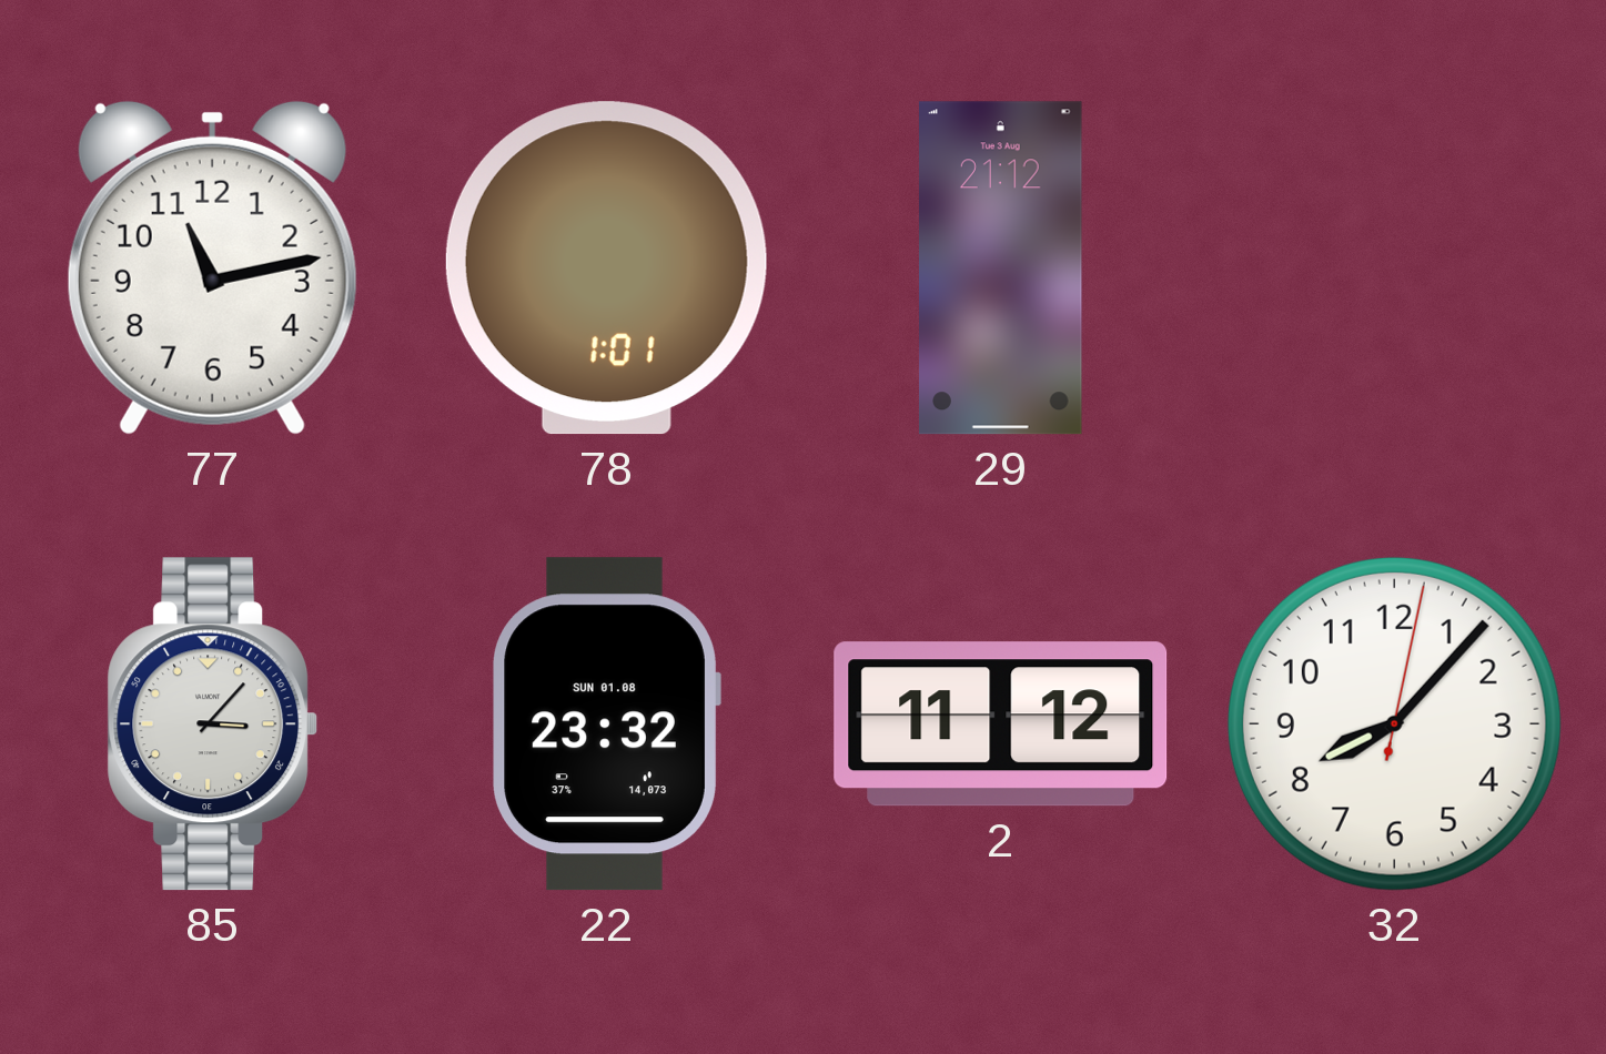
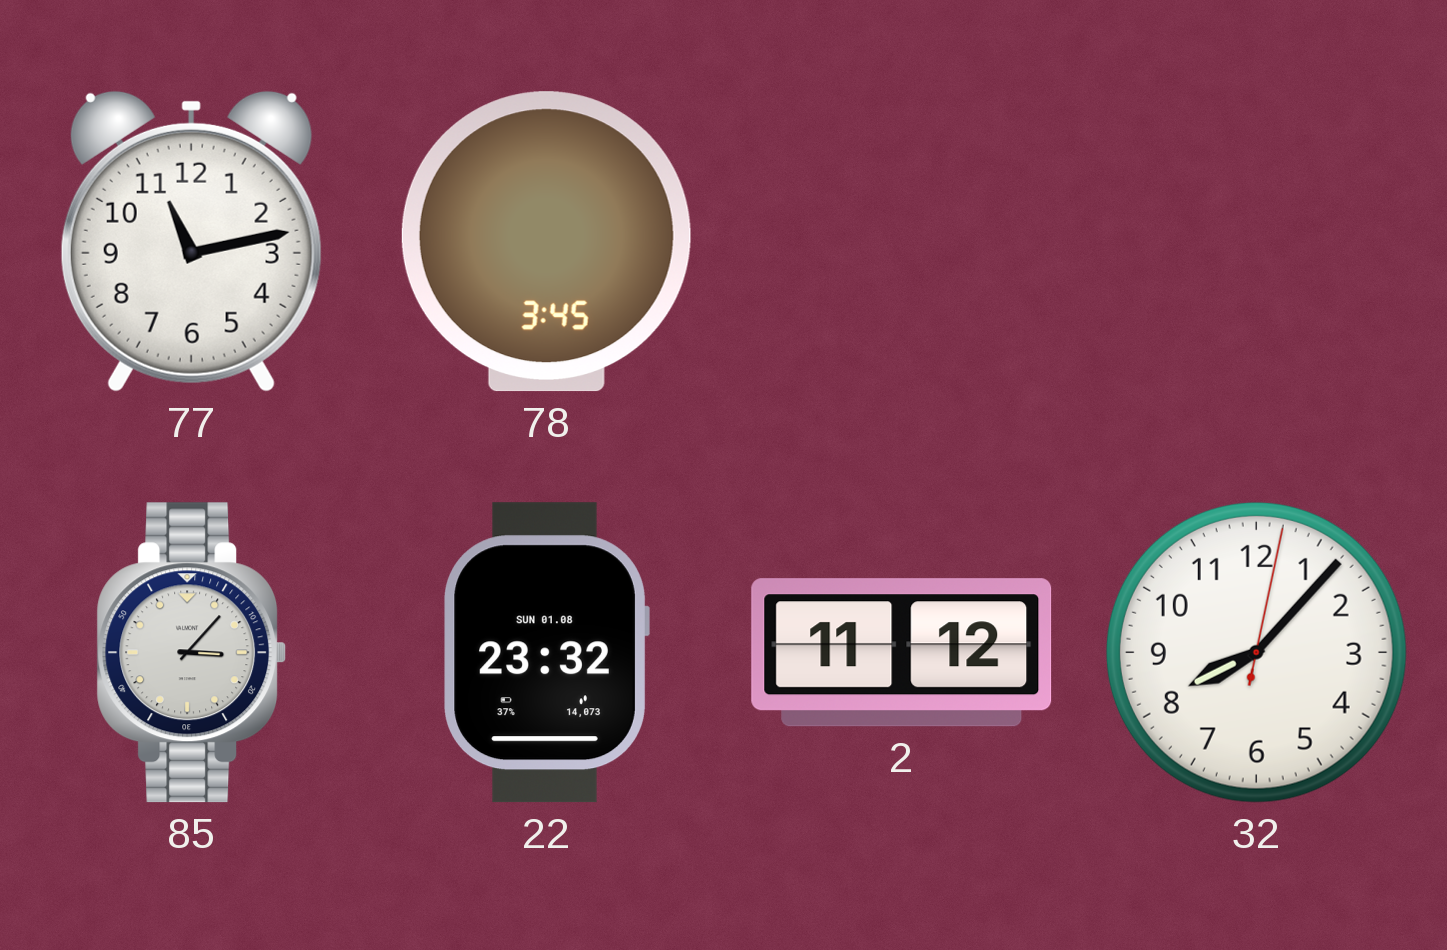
78: 1:01 -> 3:45 (546, 242)
29: 21:12 -> none (1001, 268)
